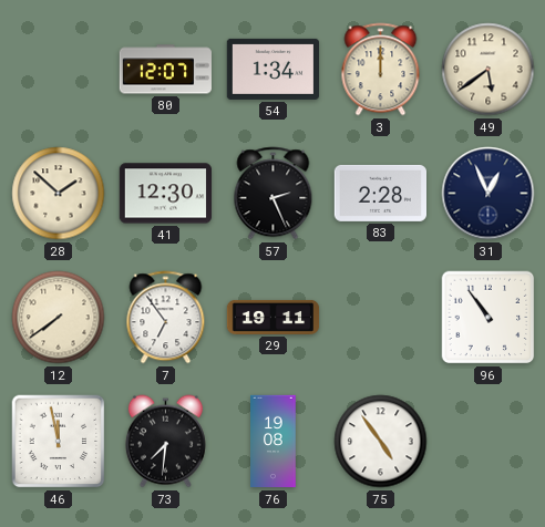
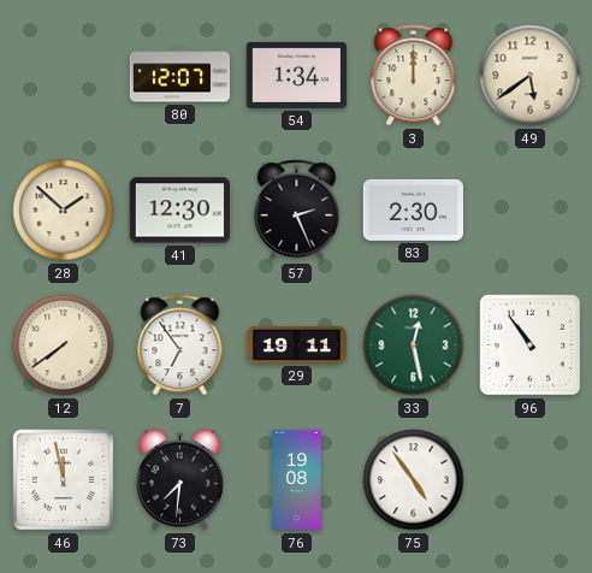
83: 2:28 -> 2:30 (413, 209)
31: 12:56 -> none (489, 194)
33: none -> 12:28 (414, 345)
